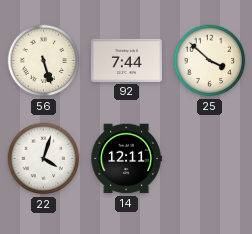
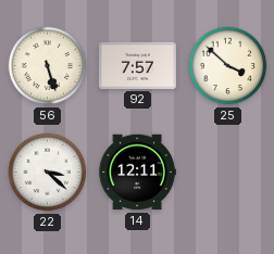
92: 7:44 -> 7:57 (137, 65)
22: 4:03 -> 3:22 (48, 173)
